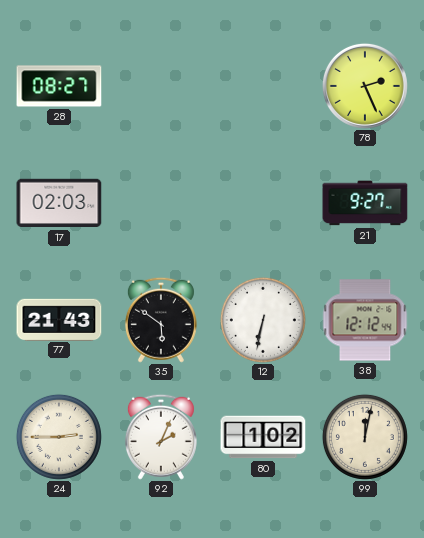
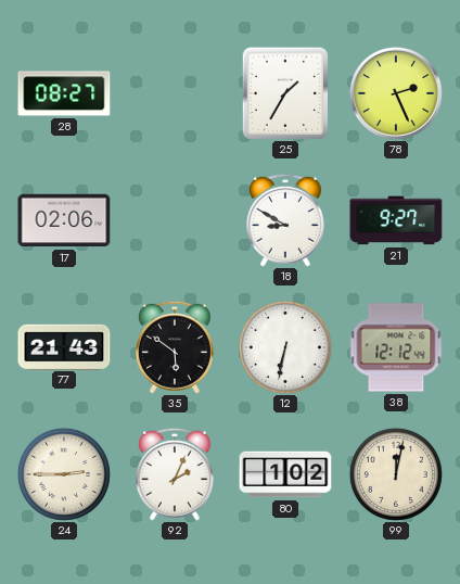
25: none -> 1:35 (284, 93)
17: 02:03 -> 02:06 (64, 220)
18: none -> 8:50 (285, 220)
